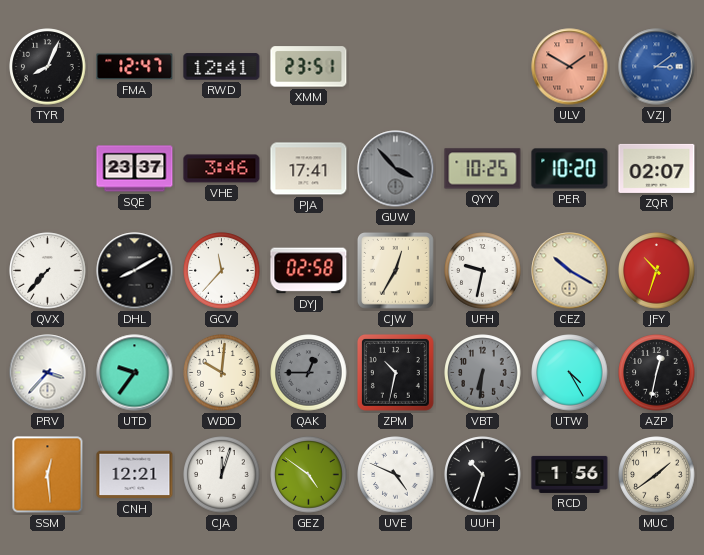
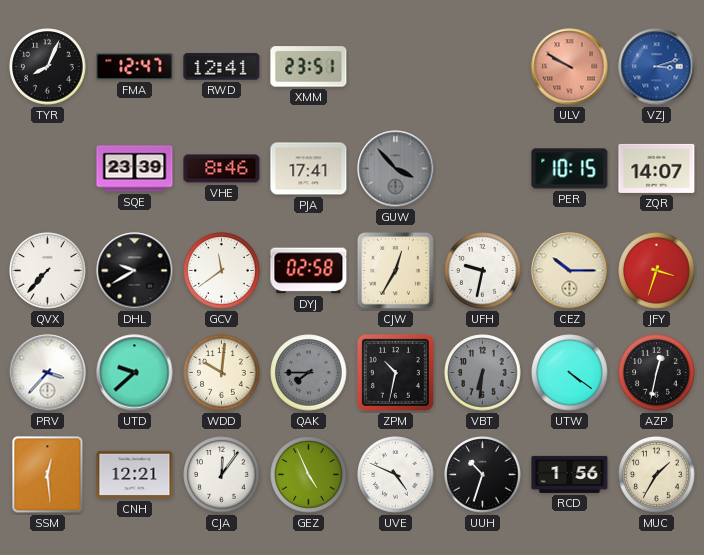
ULV: 1:50 -> 9:50 (570, 67)
VZJ: 3:09 -> 3:12 (657, 67)
SQE: 23:37 -> 23:39 (135, 169)
VHE: 3:46 -> 8:46 (222, 169)
QYY: 10:25 -> none (483, 169)
PER: 10:20 -> 10:15 (570, 169)
ZQR: 02:07 -> 14:07 (657, 168)
DHL: 8:10 -> 9:40 (135, 271)
GCV: 11:37 -> 11:39 (222, 271)
CEZ: 10:20 -> 10:15 (570, 271)
JFY: 10:33 -> 3:33 (657, 271)
UTD: 9:36 -> 9:38 (135, 373)
QAK: 12:45 -> 7:45 (309, 373)
UTW: 4:25 -> 4:21 (570, 373)
CJA: 12:03 -> 12:06 (222, 475)
GEZ: 4:51 -> 4:56 (309, 475)
MUC: 1:39 -> 1:35 (657, 475)
